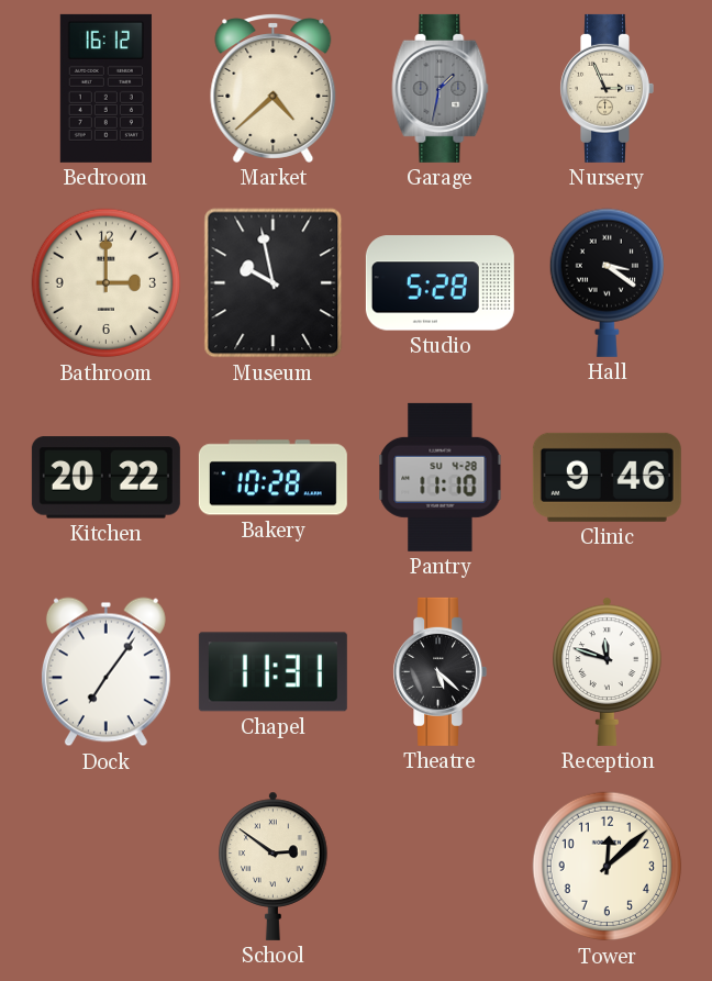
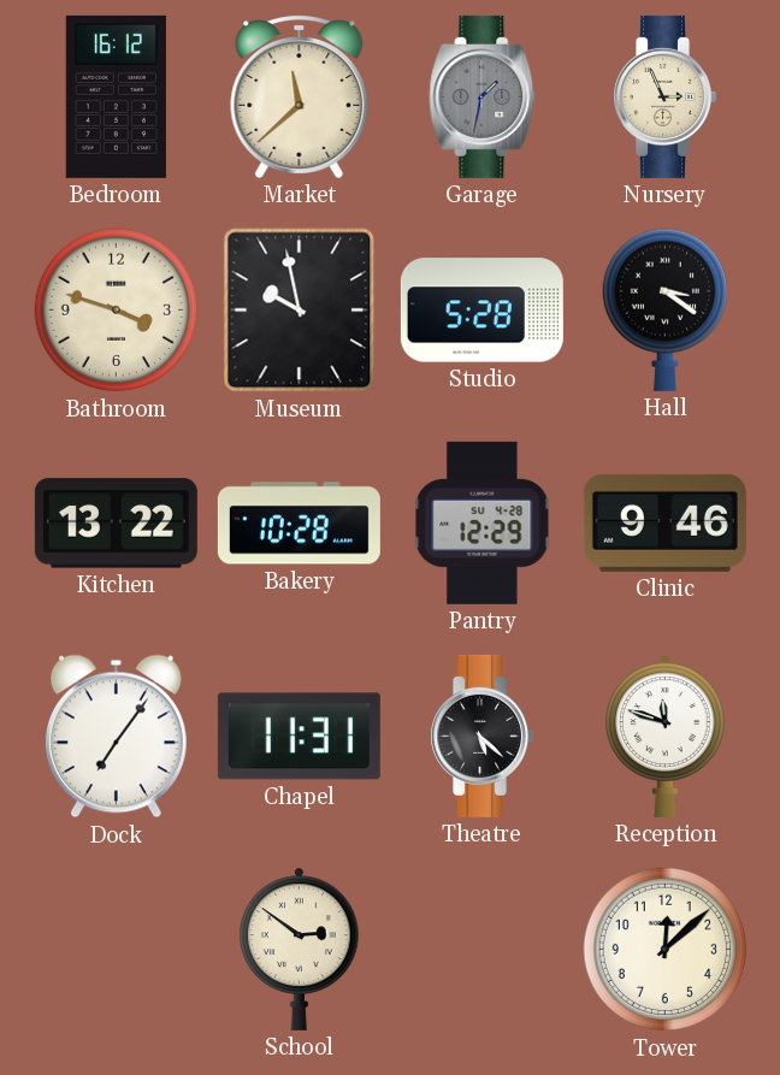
Market: 4:38 -> 11:38 (300, 96)
Bathroom: 3:00 -> 3:48 (117, 311)
Kitchen: 20:22 -> 13:22 (116, 524)
Pantry: 11:10 -> 12:29 (483, 522)
